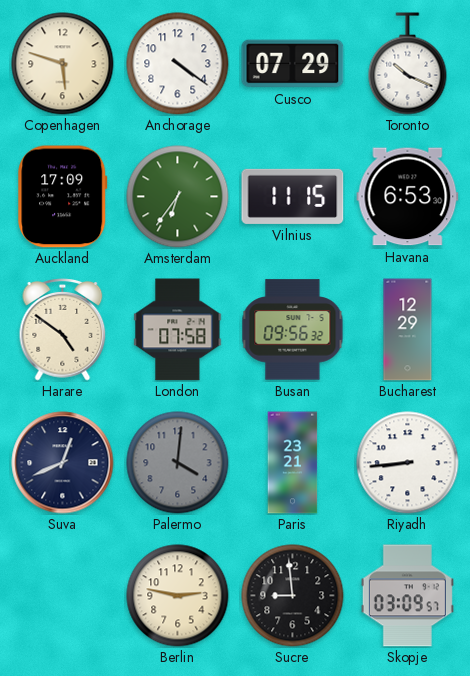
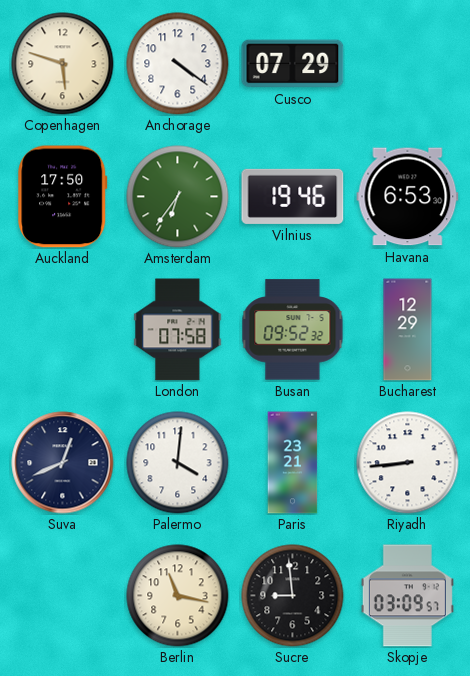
Toronto: 10:19 -> none (408, 64)
Auckland: 17:09 -> 17:50 (63, 197)
Vilnius: 11:15 -> 19:46 (293, 196)
Harare: 4:51 -> none (63, 330)
Busan: 09:56 -> 09:52 (293, 330)
Palermo dial: grey -> white (178, 463)
Berlin: 2:47 -> 11:17 (178, 596)
